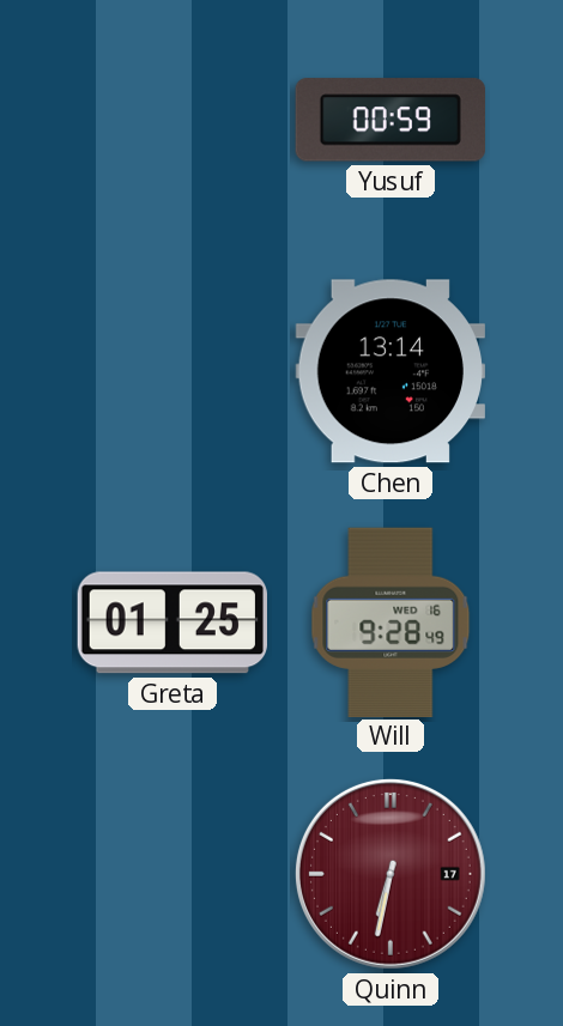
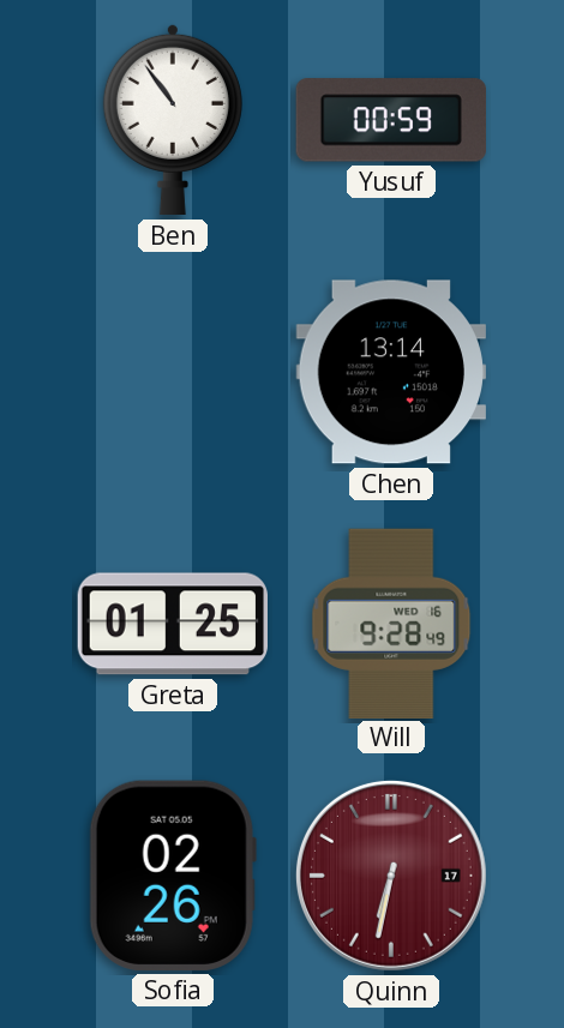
Ben: none -> 10:54 (173, 120)
Sofia: none -> 02:26 (173, 876)
